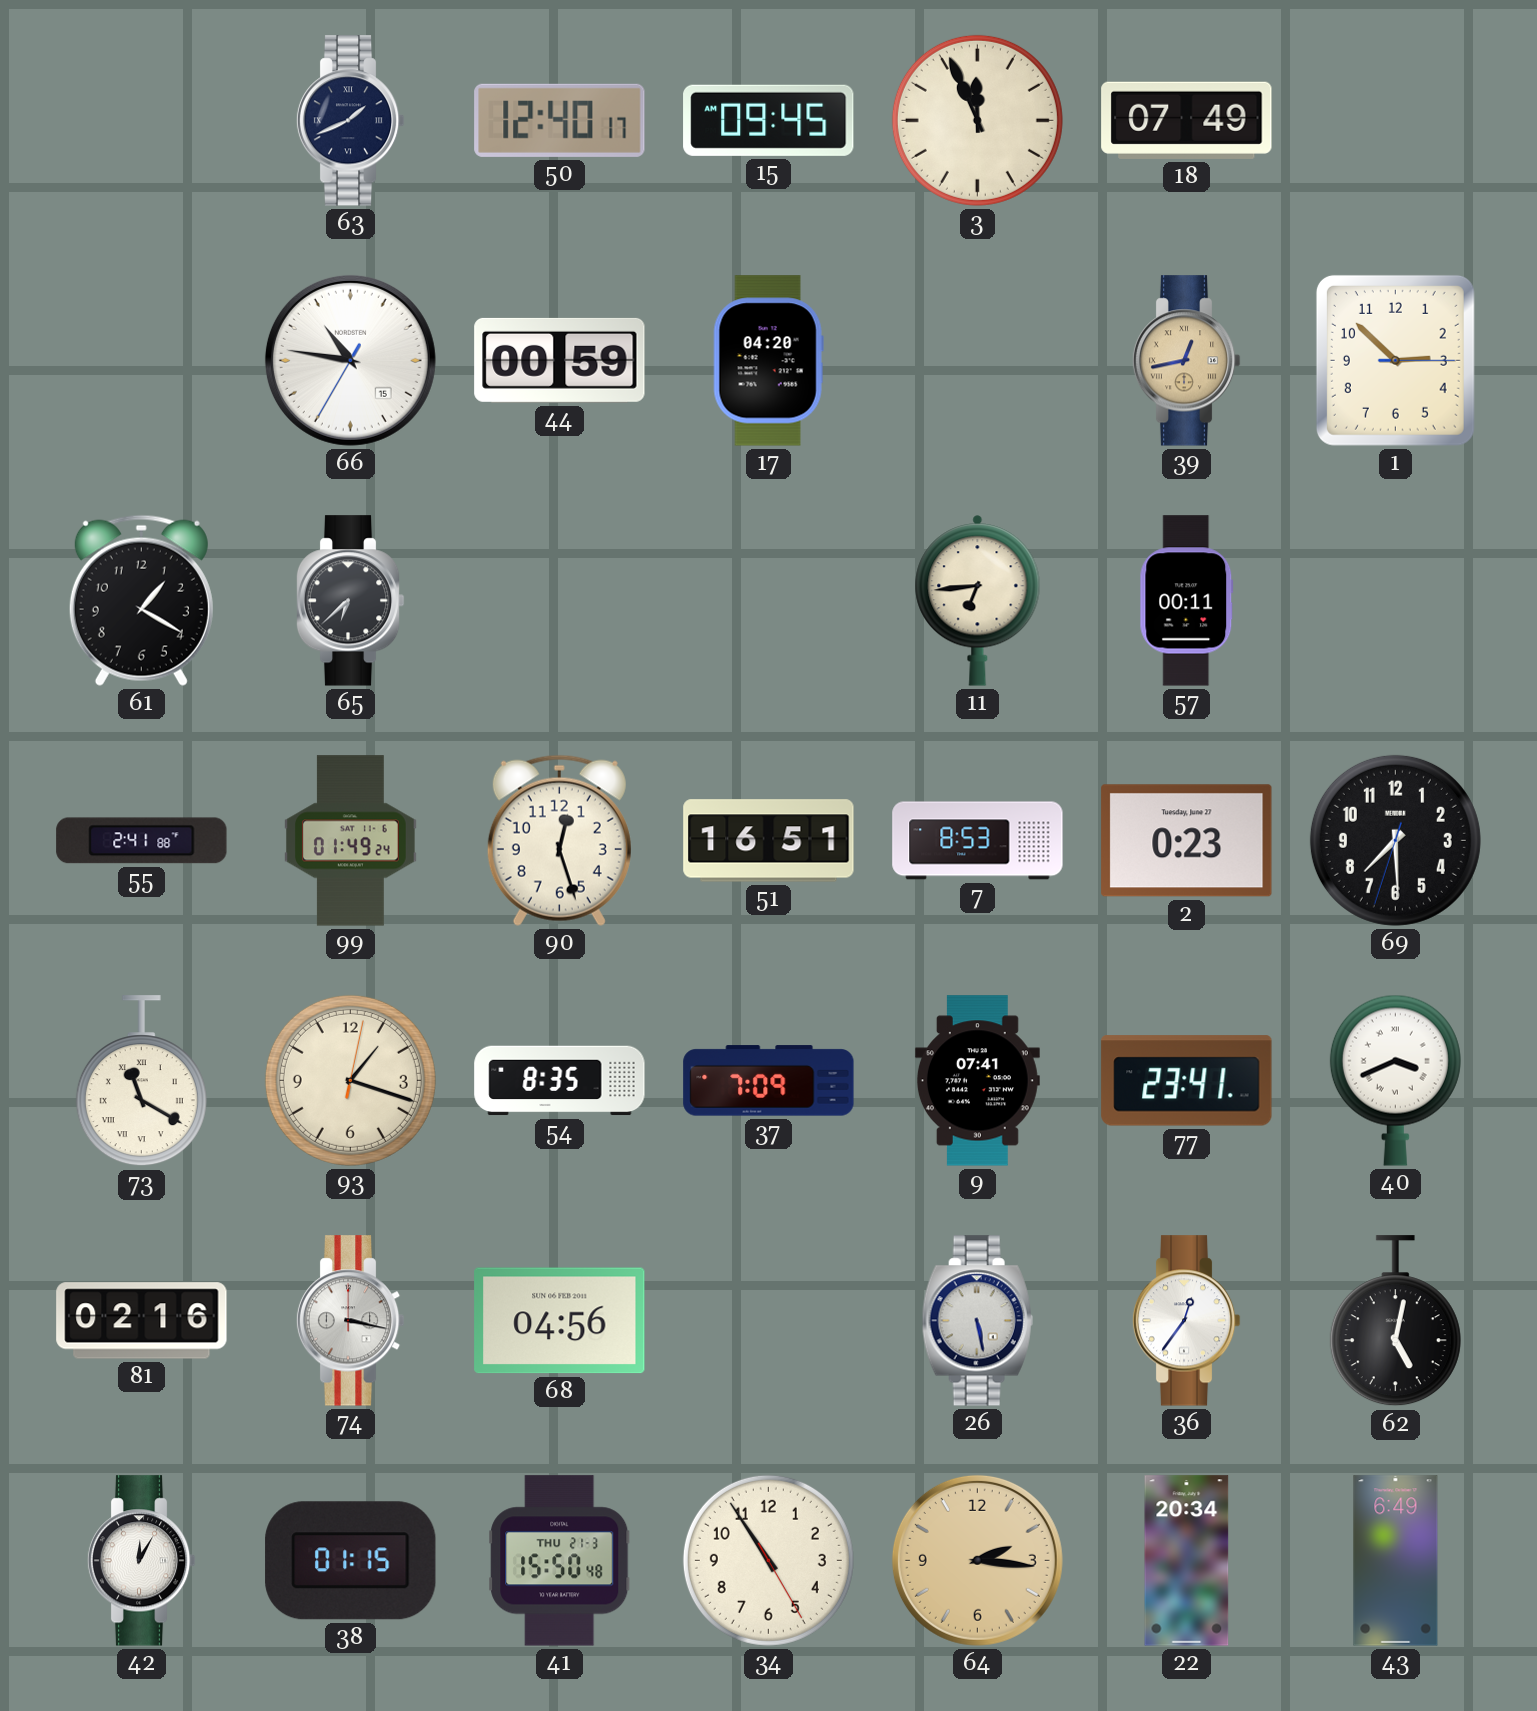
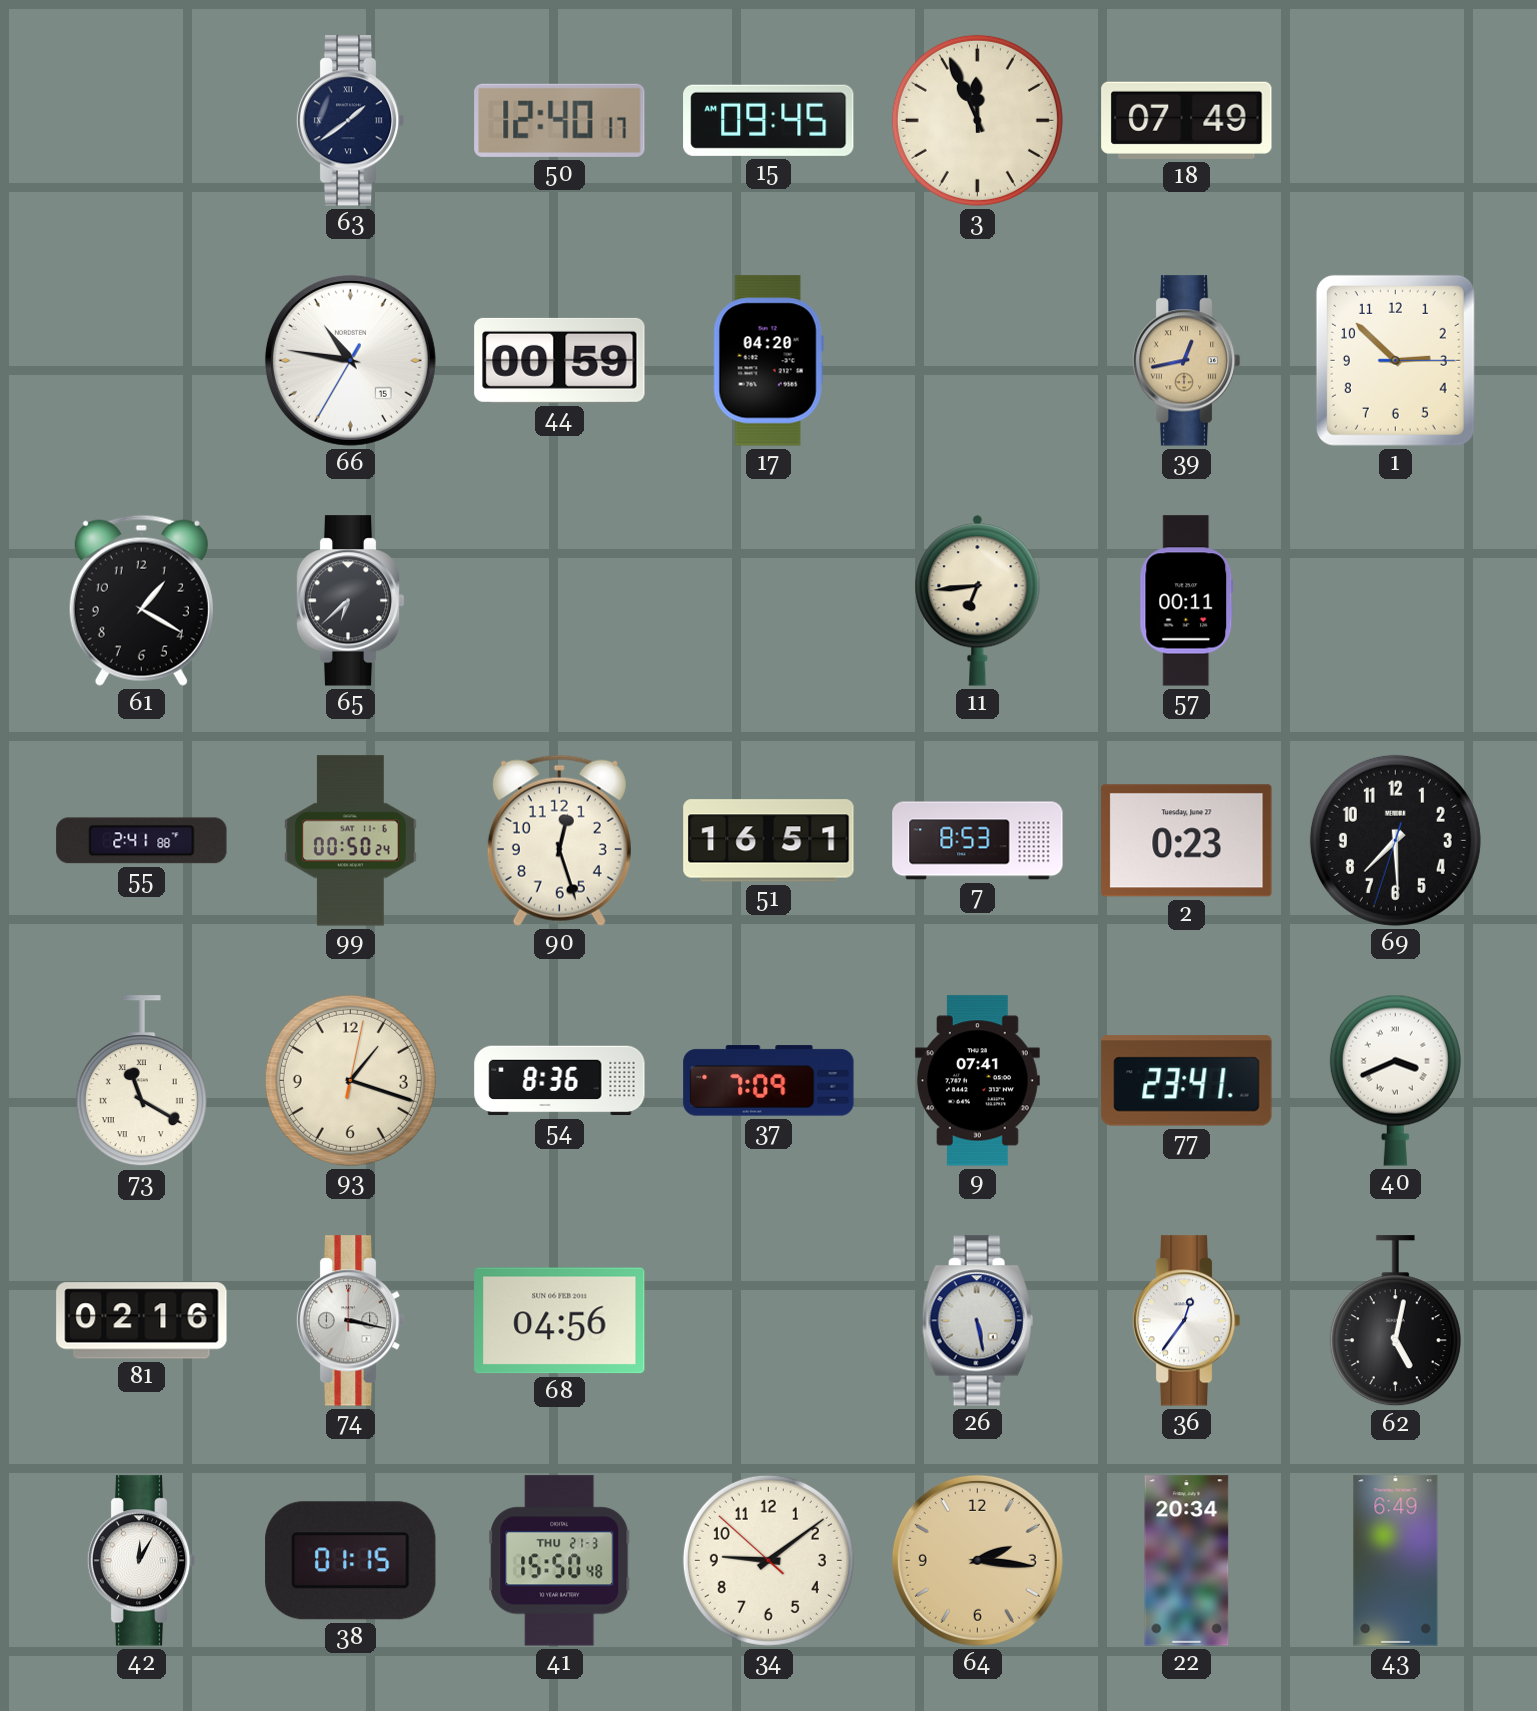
63: 1:41 -> 1:39 (350, 121)
99: 01:49 -> 00:50 (351, 841)
54: 8:35 -> 8:36 (560, 1081)
34: 10:54 -> 9:08 (768, 1560)
